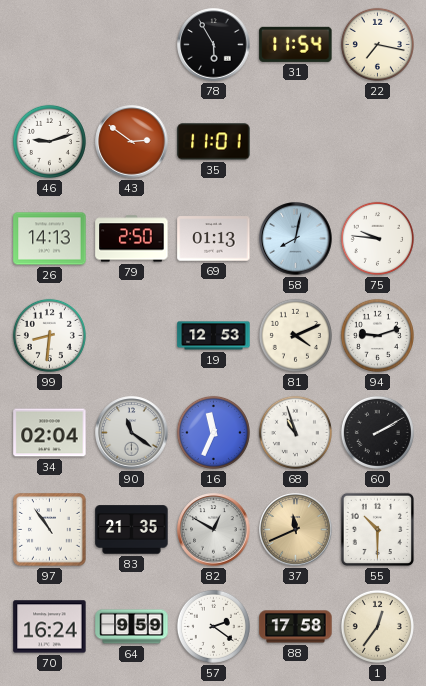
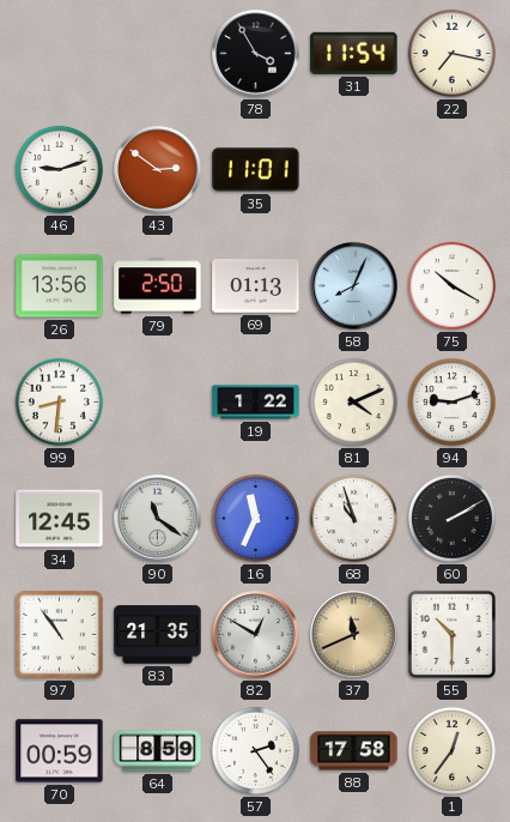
78: 5:55 -> 3:55 (256, 54)
26: 14:13 -> 13:56 (60, 286)
58: 8:02 -> 8:04 (354, 286)
75: 9:46 -> 10:20 (451, 285)
19: 12:53 -> 1:22 (256, 403)
34: 02:04 -> 12:45 (60, 519)
70: 16:24 -> 00:59 (60, 751)
64: 9:59 -> 8:59 (158, 751)
57: 2:21 -> 2:24 (255, 750)
